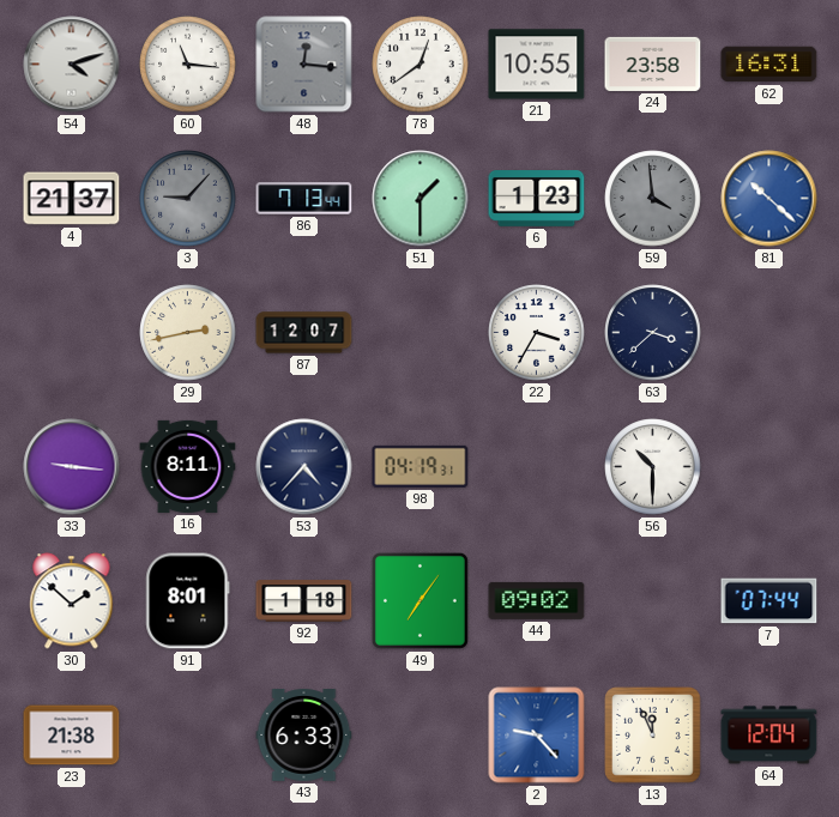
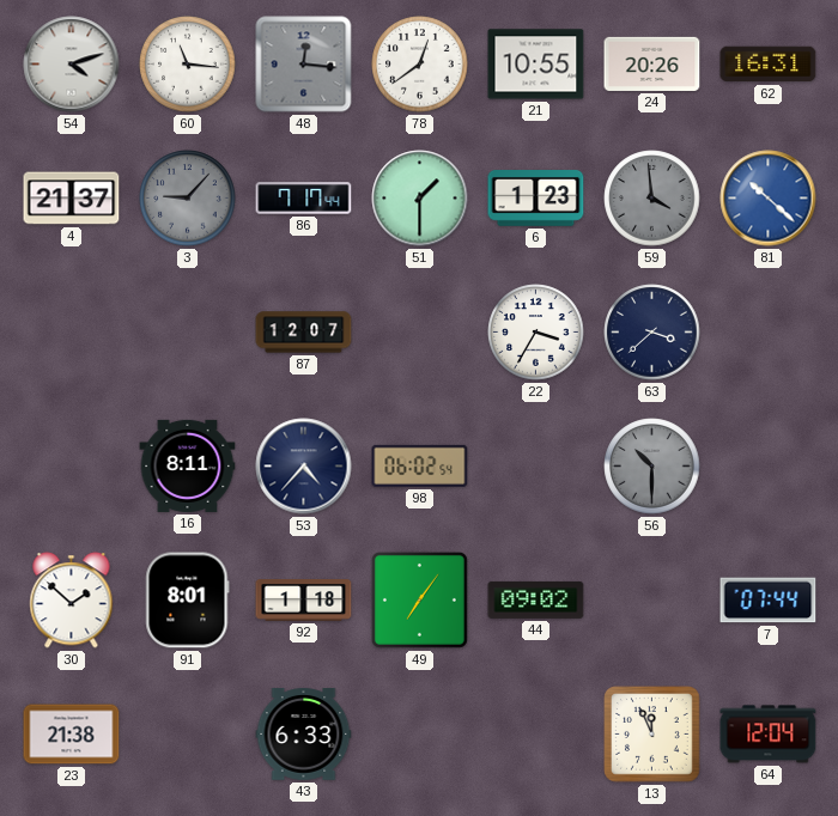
24: 23:58 -> 20:26 (652, 63)
86: 7:13 -> 7:17 (304, 199)
29: 2:43 -> none (188, 333)
33: 9:16 -> none (72, 467)
98: 04:19 -> 06:02 (420, 465)
56 dial: white -> grey (652, 467)
2: 9:23 -> none (537, 736)
